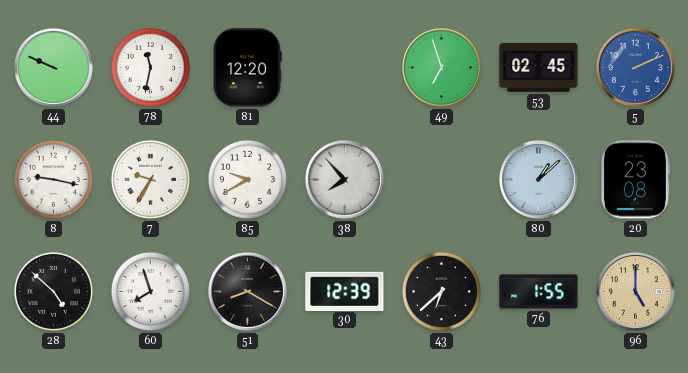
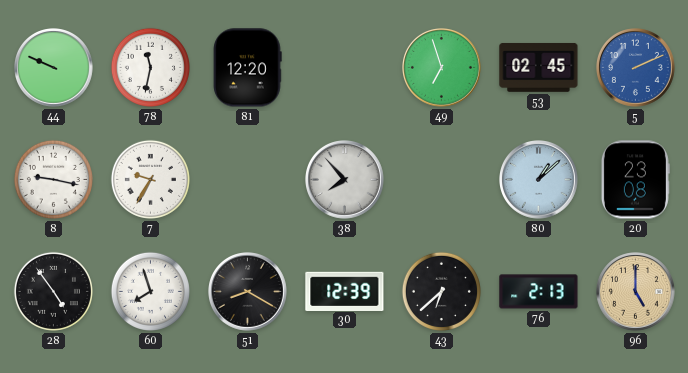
85: 9:40 -> none (247, 179)
28: 4:52 -> 4:54 (53, 291)
76: 1:55 -> 2:13 (539, 292)
